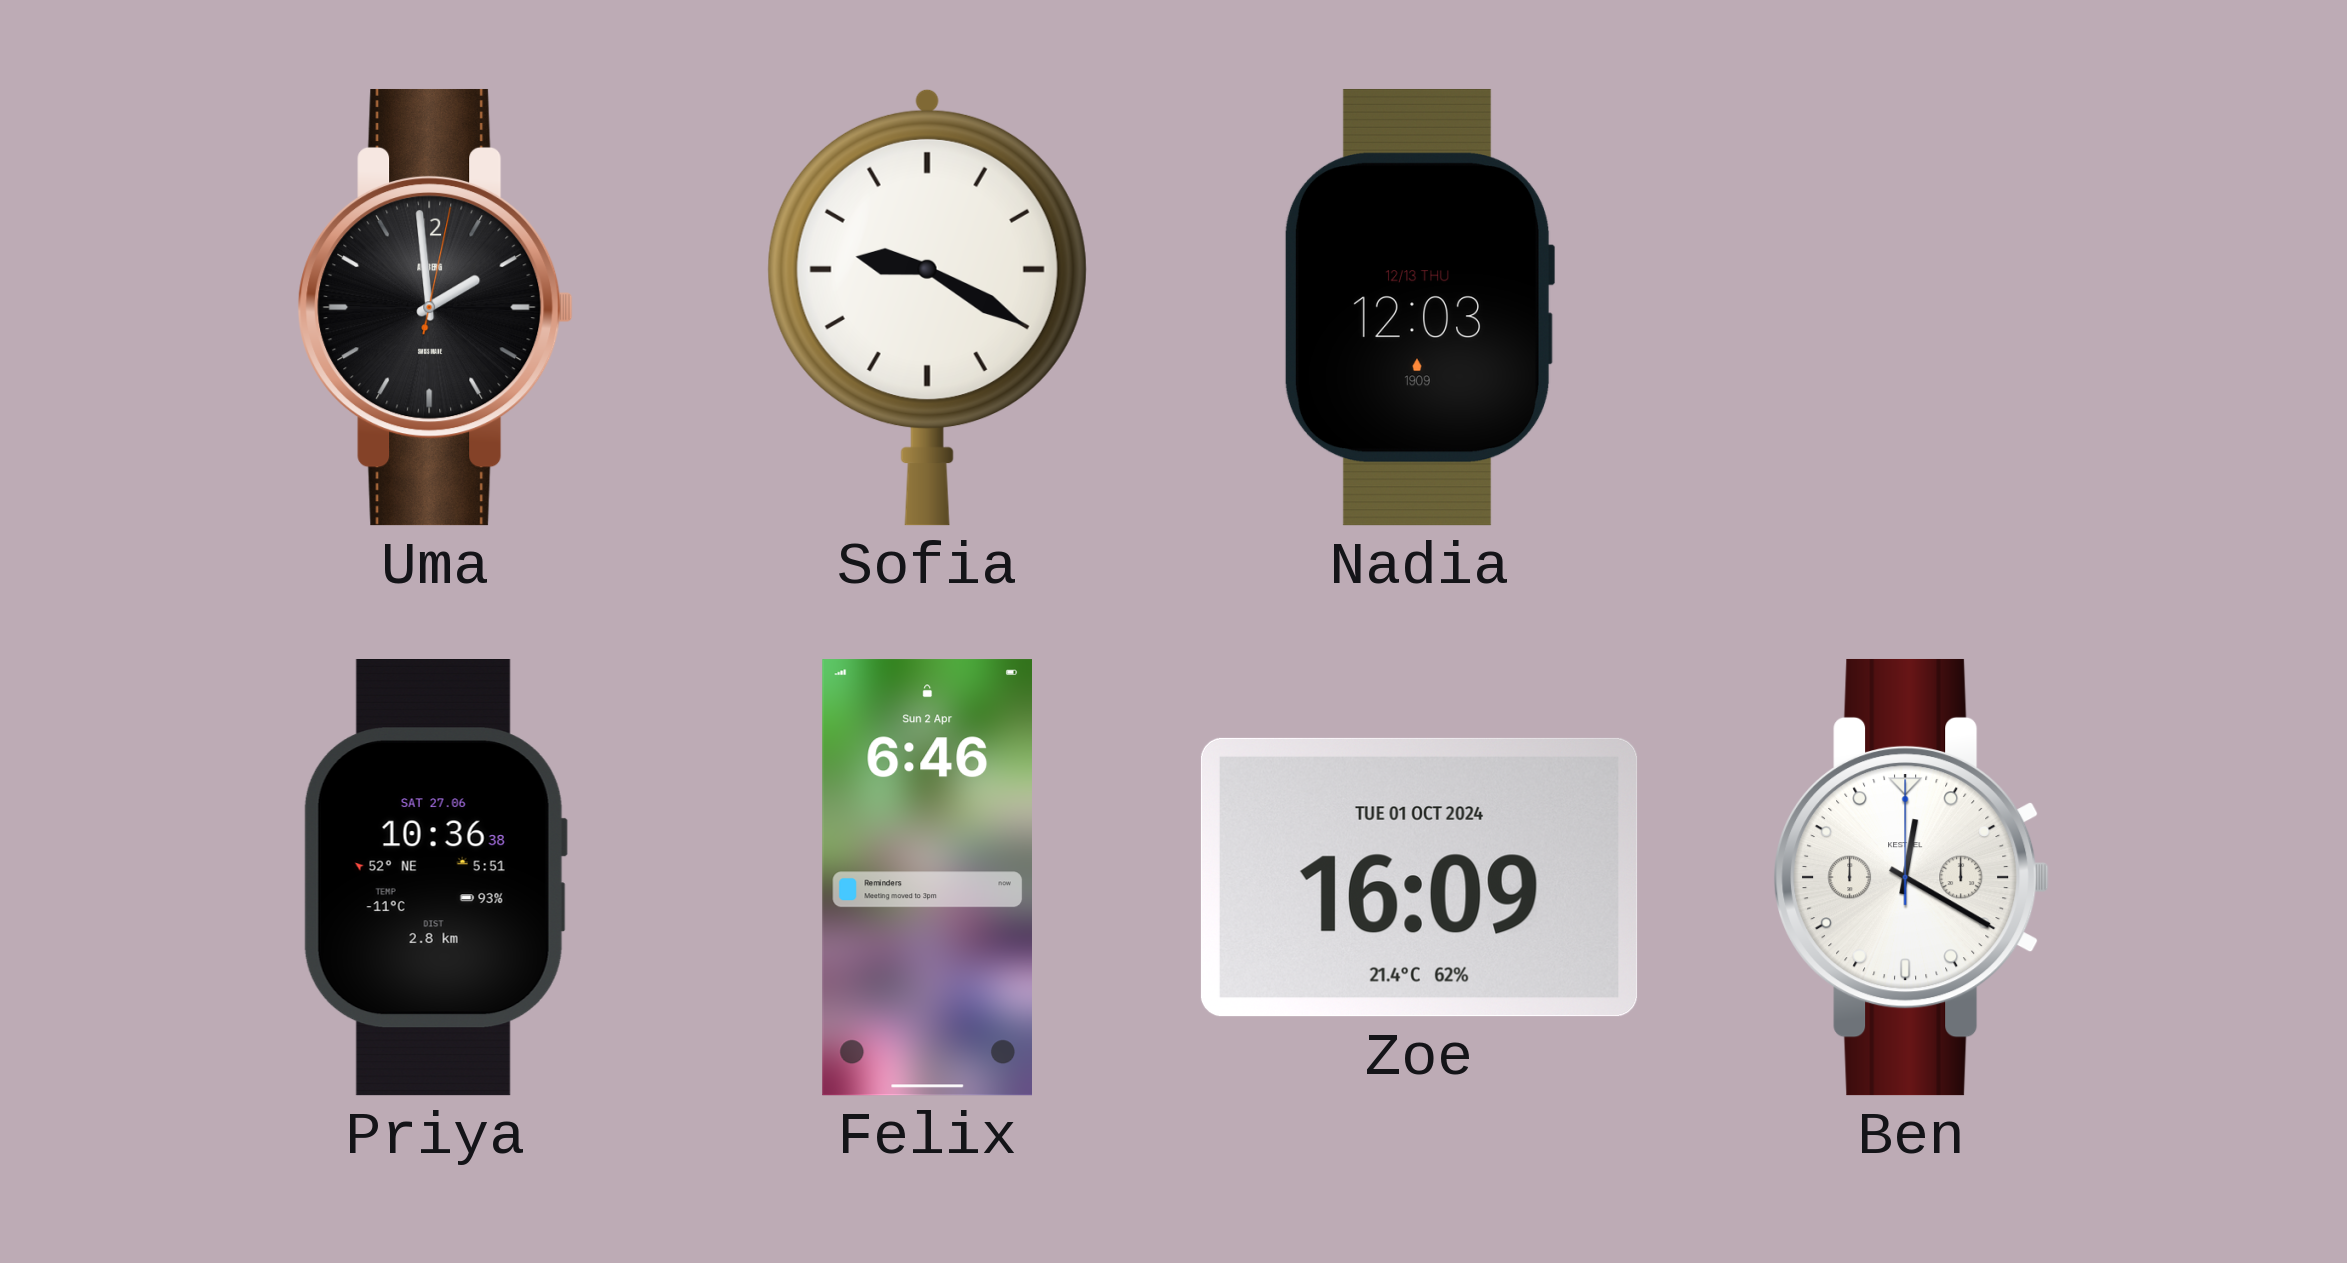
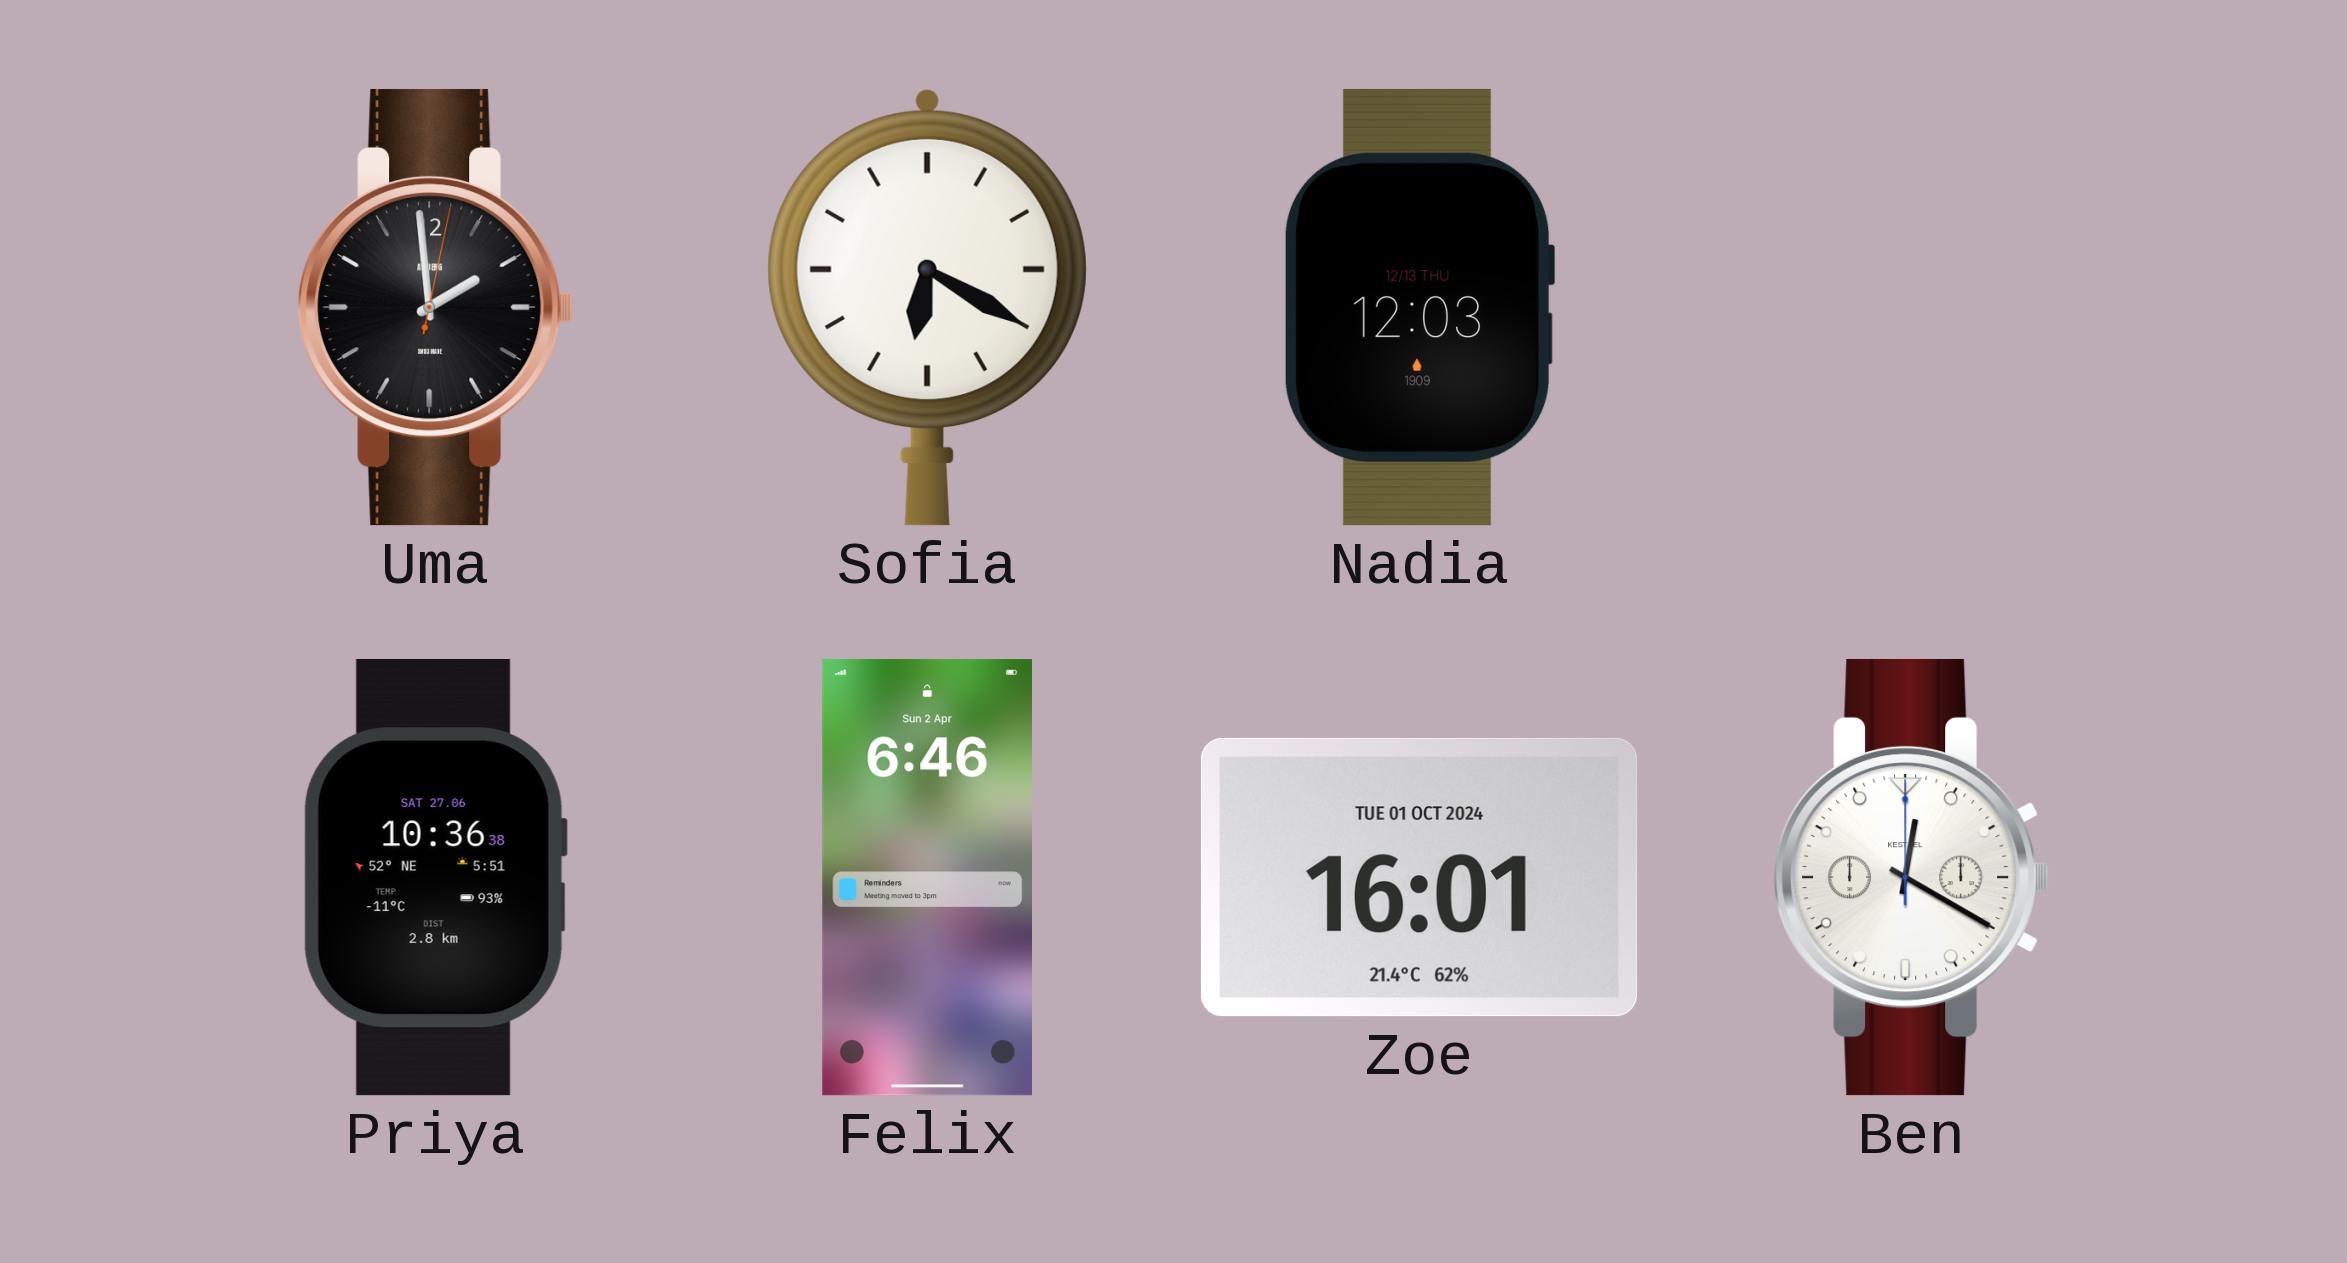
Sofia: 9:20 -> 6:20 (927, 307)
Zoe: 16:09 -> 16:01 (1419, 877)
